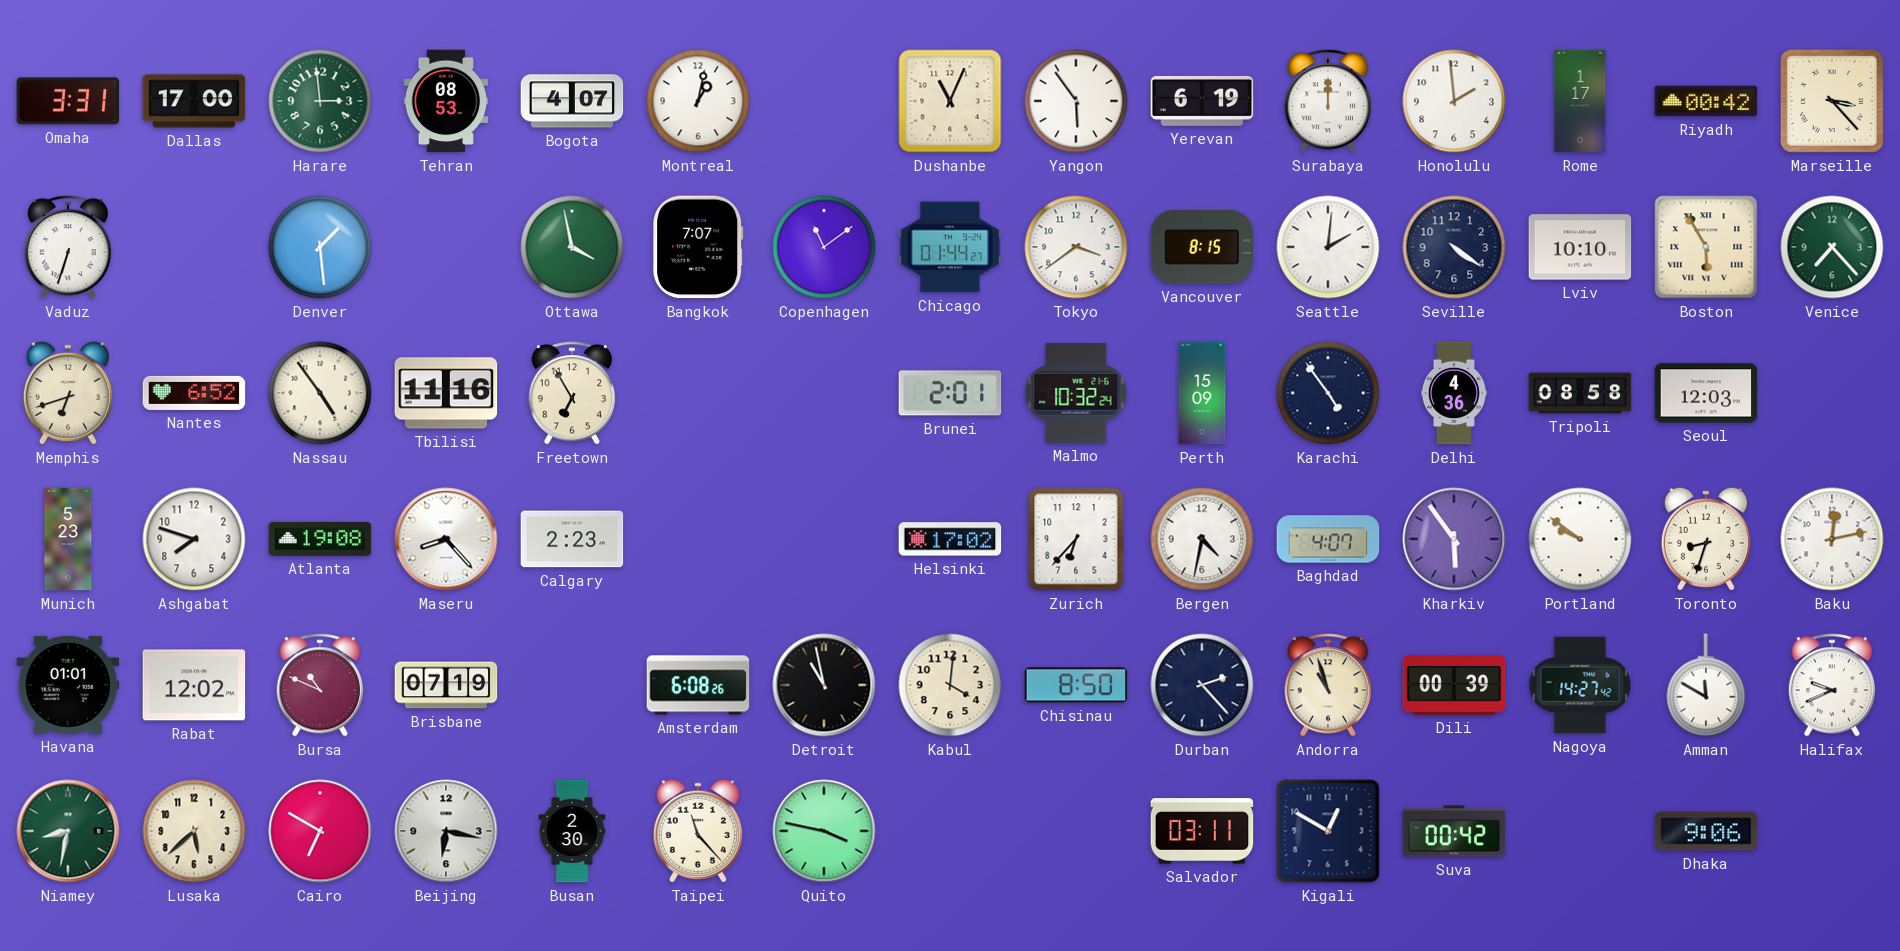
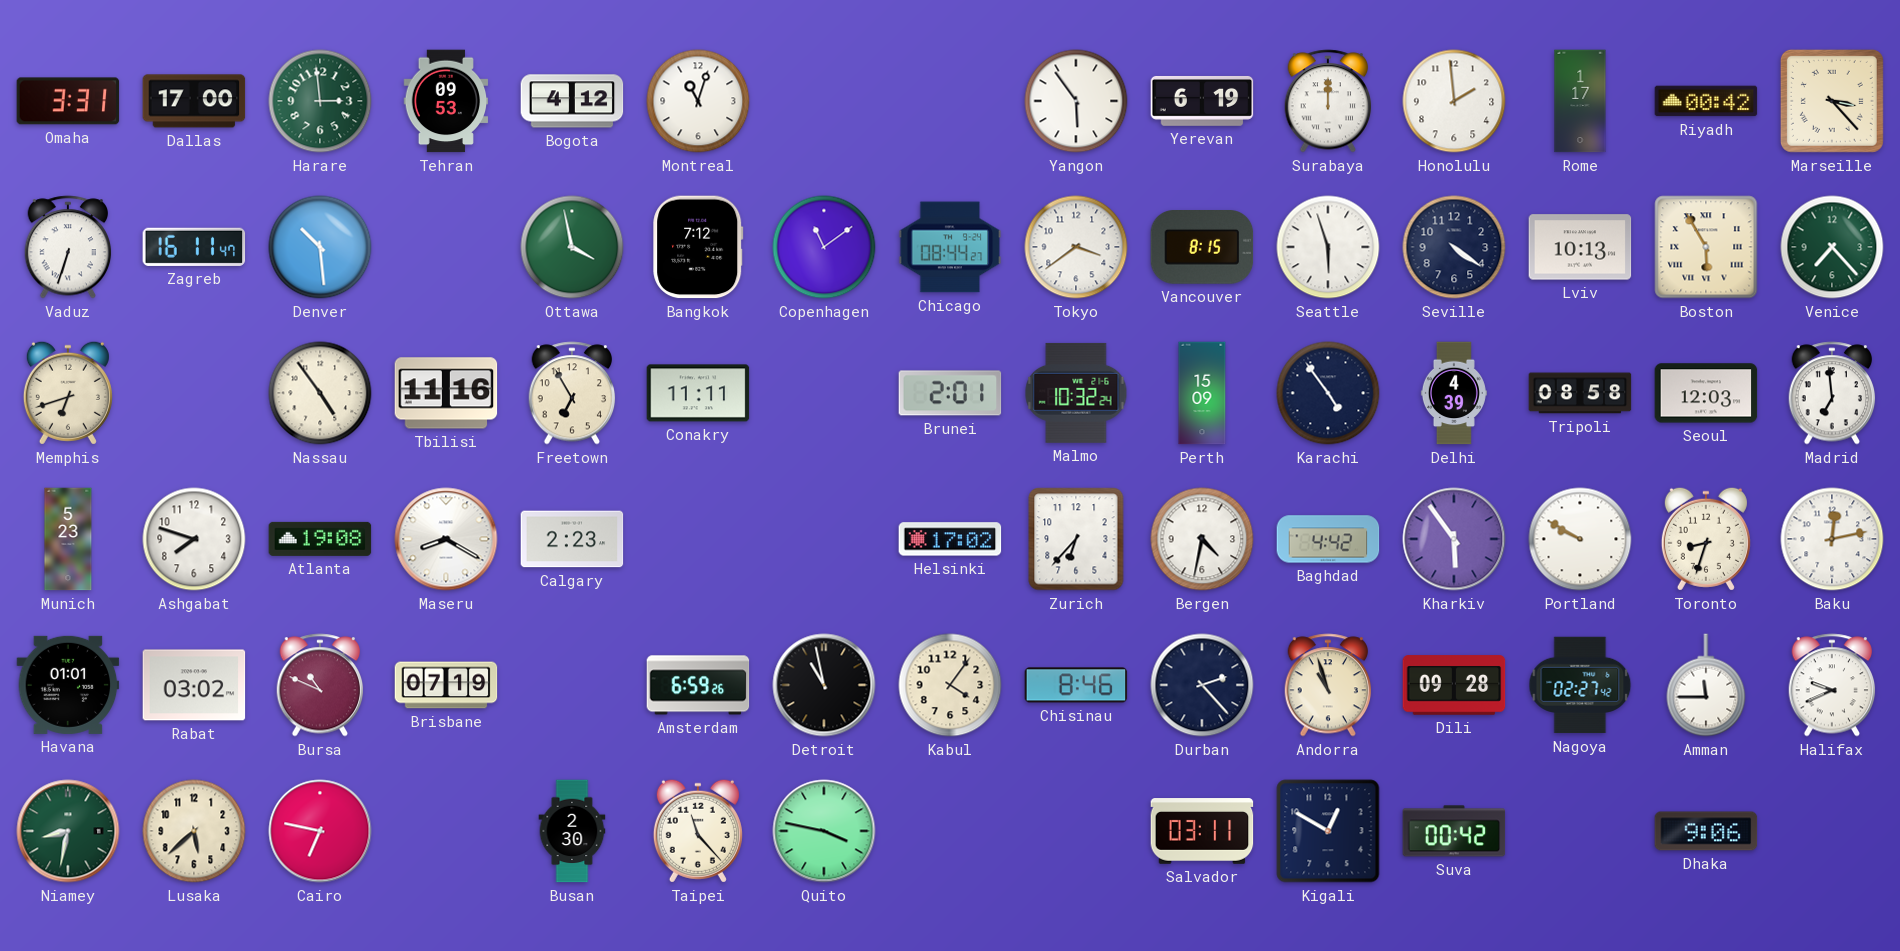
Tehran: 08:53 -> 09:53 (446, 101)
Bogota: 4:07 -> 4:12 (572, 101)
Montreal: 1:02 -> 11:03 (698, 101)
Dushanbe: 11:04 -> none (950, 101)
Zagreb: none -> 16:11 (194, 247)
Denver: 1:29 -> 10:29 (320, 247)
Bangkok: 7:07 -> 7:12 (698, 247)
Chicago: 01:44 -> 08:44 (950, 247)
Seattle: 2:01 -> 5:57 (1328, 247)
Lviv: 10:10 -> 10:13 (1580, 247)
Nantes: 6:52 -> none (194, 393)
Conakry: none -> 11:11 (698, 393)
Delhi: 4:36 -> 4:39 (1454, 393)
Madrid: none -> 6:59 (1832, 393)
Maseru: 8:23 -> 8:20 (446, 539)
Baghdad: 4:07 -> 4:42 (1328, 539)
Portland: 9:51 -> 9:50 (1580, 539)
Rabat: 12:02 -> 03:02 (194, 685)
Amsterdam: 6:08 -> 6:59 (698, 685)
Kabul: 4:01 -> 4:06 (950, 685)
Chisinau: 8:50 -> 8:46 (1076, 685)
Dili: 00:39 -> 09:28 (1454, 685)
Nagoya: 14:27 -> 02:27 (1580, 685)
Amman: 11:50 -> 11:45 (1706, 685)
Cairo: 6:50 -> 6:47 (320, 831)
Beijing: 6:17 -> none (446, 831)
